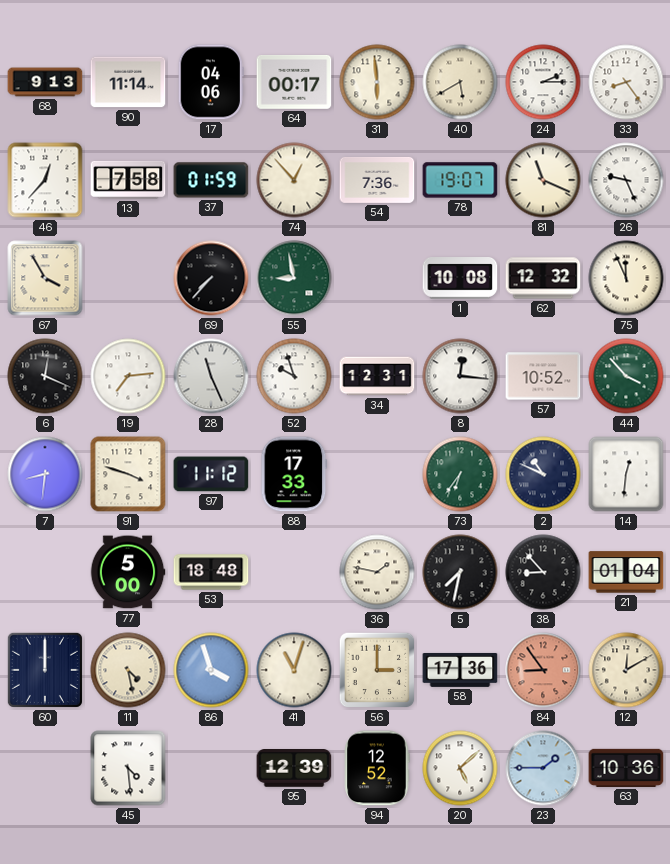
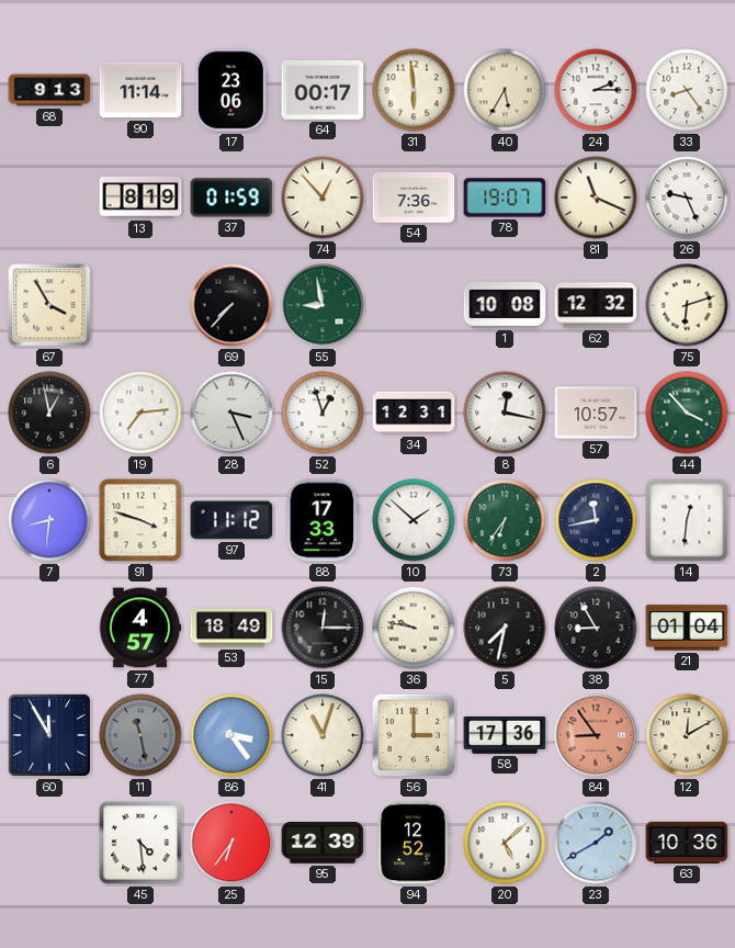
17: 04:06 -> 23:06 (231, 90)
40: 5:40 -> 5:35 (505, 90)
46: 12:37 -> none (45, 180)
13: 7:58 -> 8:19 (140, 198)
75: 11:56 -> 6:12 (687, 305)
6: 12:19 -> 12:58 (49, 413)
28: 11:26 -> 3:26 (231, 413)
52: 9:57 -> 12:57 (323, 413)
8: 12:16 -> 12:17 (505, 413)
57: 10:52 -> 10:57 (596, 413)
10: none -> 1:52 (414, 520)
2: 10:49 -> 11:43 (596, 520)
77: 5:00 -> 4:57 (140, 628)
53: 18:48 -> 18:49 (231, 628)
15: none -> 12:15 (323, 628)
36: 1:47 -> 9:47 (414, 628)
38: 8:53 -> 8:55 (596, 628)
60: 12:00 -> 11:55 (49, 735)
11: 4:28 -> 11:28 (140, 735)
11 dial: cream -> grey (140, 735)
86: 3:57 -> 3:24 (231, 735)
25: none -> 6:36 (231, 843)
23: 1:45 -> 1:40 (596, 843)
